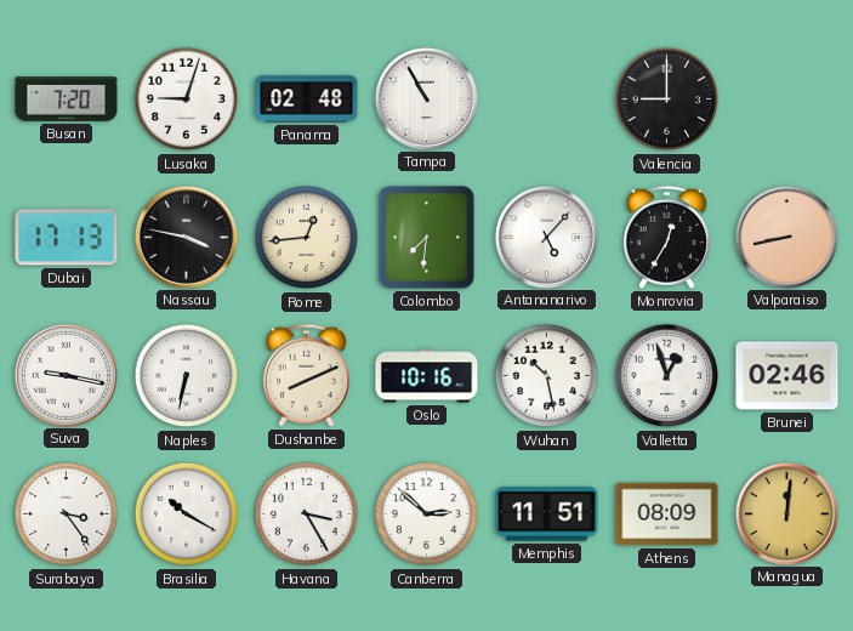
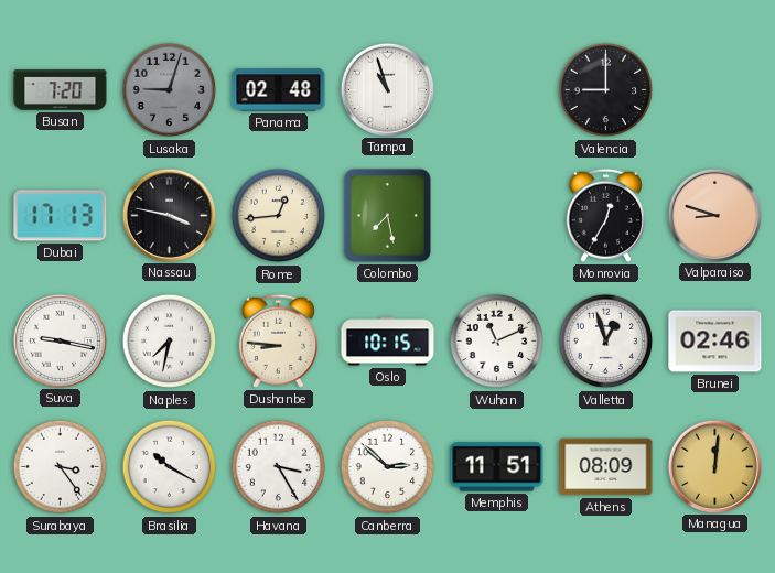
Lusaka dial: white -> grey (170, 90)
Tampa: 10:55 -> 10:57 (387, 89)
Colombo: 7:31 -> 7:28 (387, 215)
Antananarivo: 5:07 -> none (546, 237)
Valparaiso: 8:43 -> 8:48 (714, 215)
Naples: 6:32 -> 7:32 (170, 342)
Dushanbe: 8:11 -> 8:46 (278, 340)
Oslo: 10:16 -> 10:15 (388, 342)
Wuhan: 10:28 -> 11:11 (497, 342)
